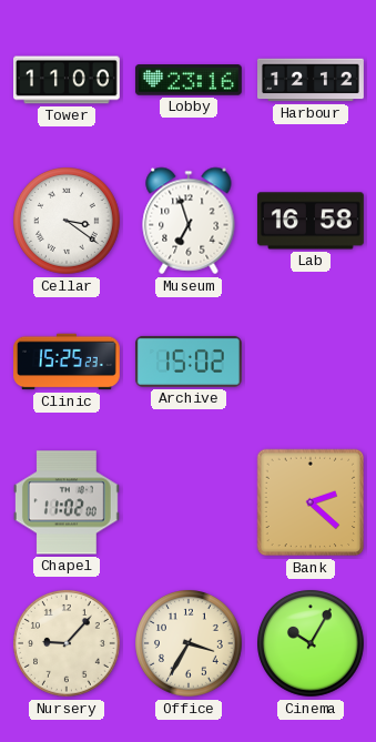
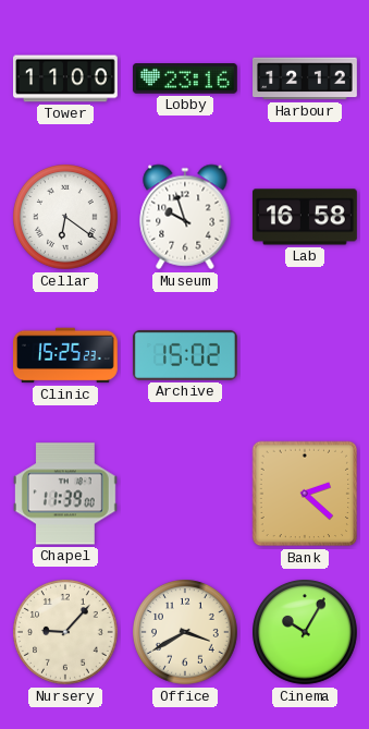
Cellar: 3:21 -> 6:21 (66, 218)
Museum: 6:57 -> 9:57 (185, 217)
Chapel: 11:02 -> 11:39 (65, 494)
Office: 3:35 -> 3:40 (186, 633)
